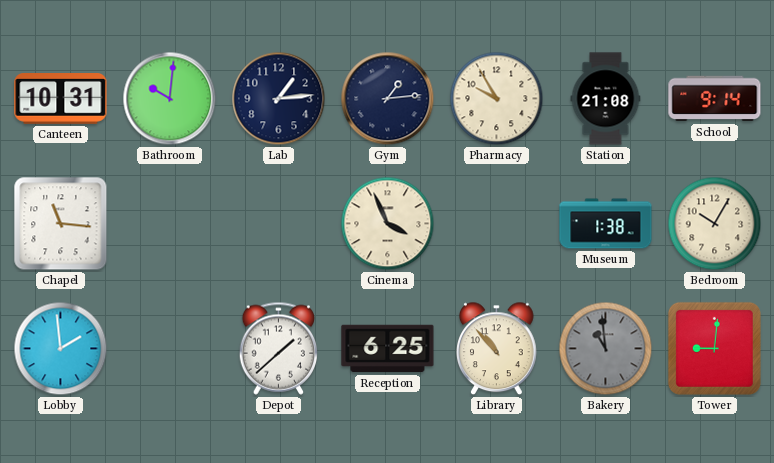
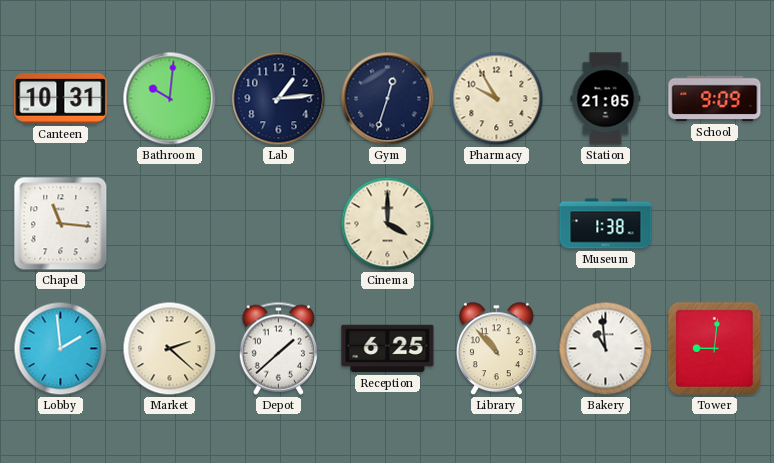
Gym: 1:14 -> 12:33 (388, 99)
Station: 21:08 -> 21:05 (606, 99)
School: 9:14 -> 9:09 (715, 99)
Cinema: 3:56 -> 4:00 (388, 224)
Bedroom: 10:05 -> none (715, 224)
Market: none -> 2:22 (170, 349)
Bakery dial: grey -> white (606, 349)
